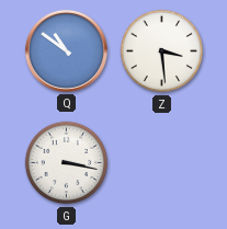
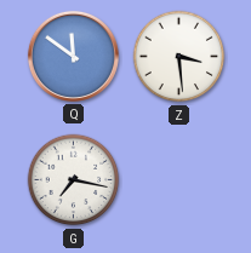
Q: 10:51 -> 11:51 (73, 56)
G: 3:17 -> 7:17 (74, 180)
